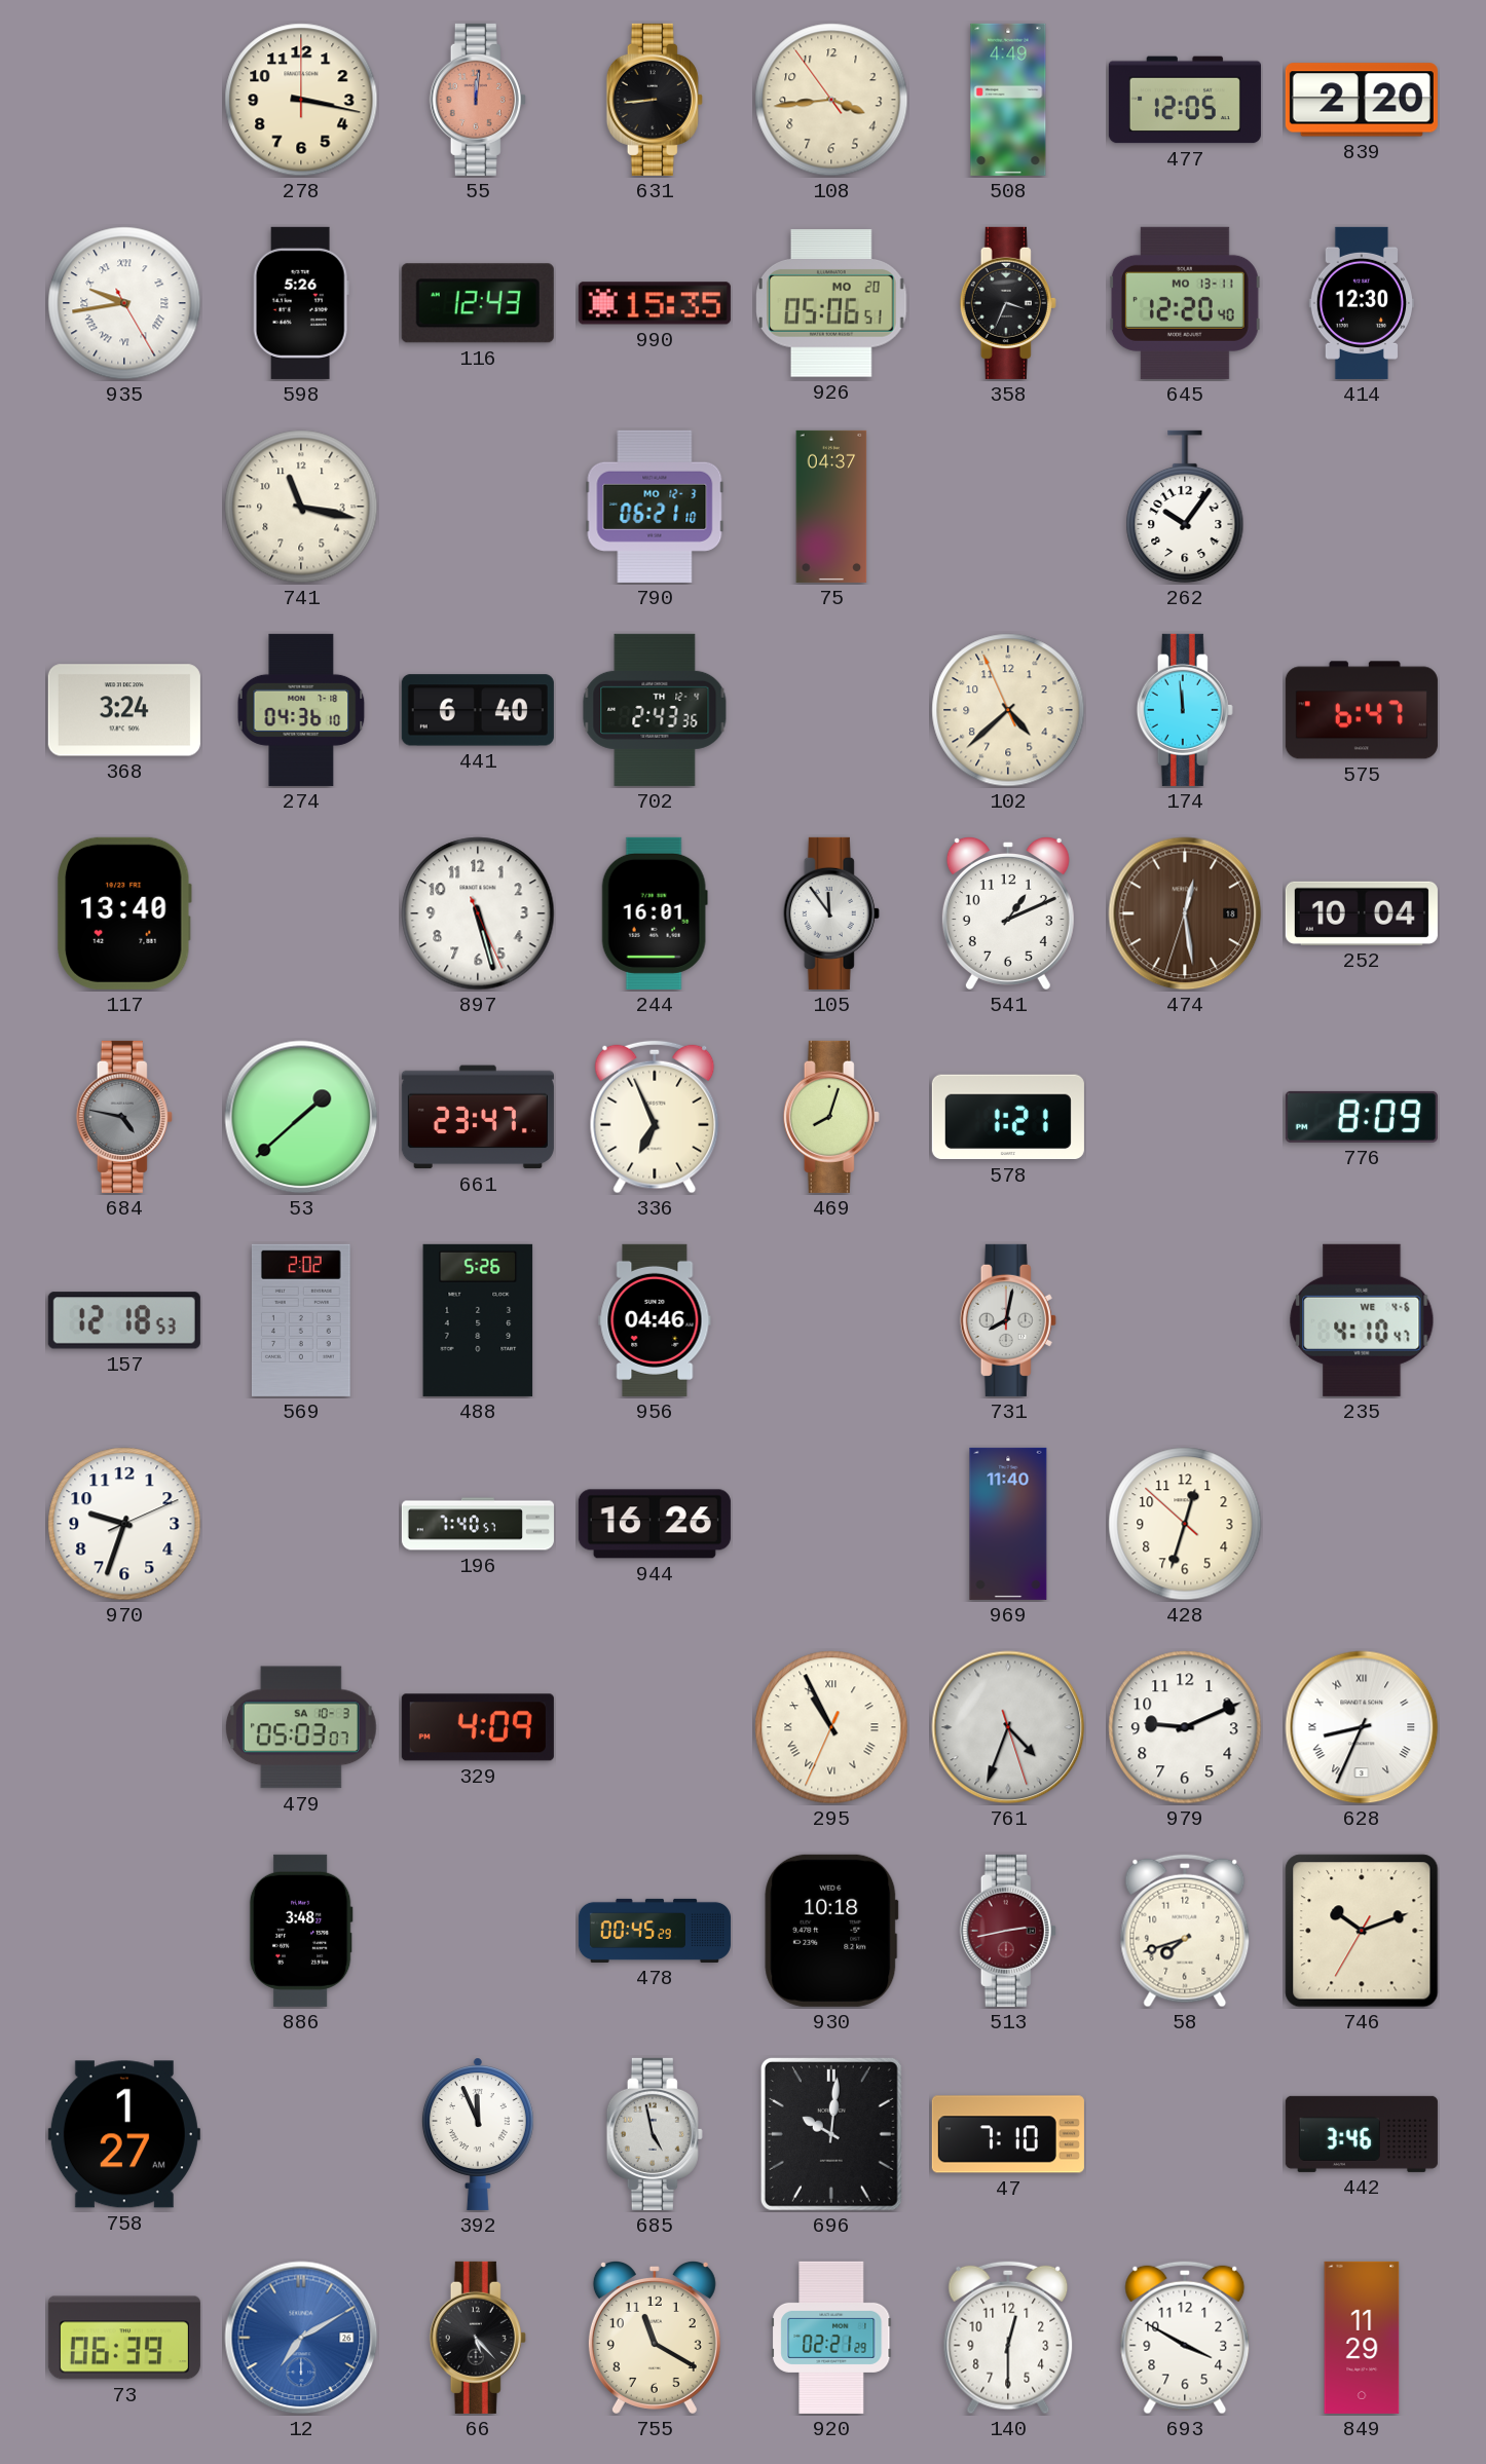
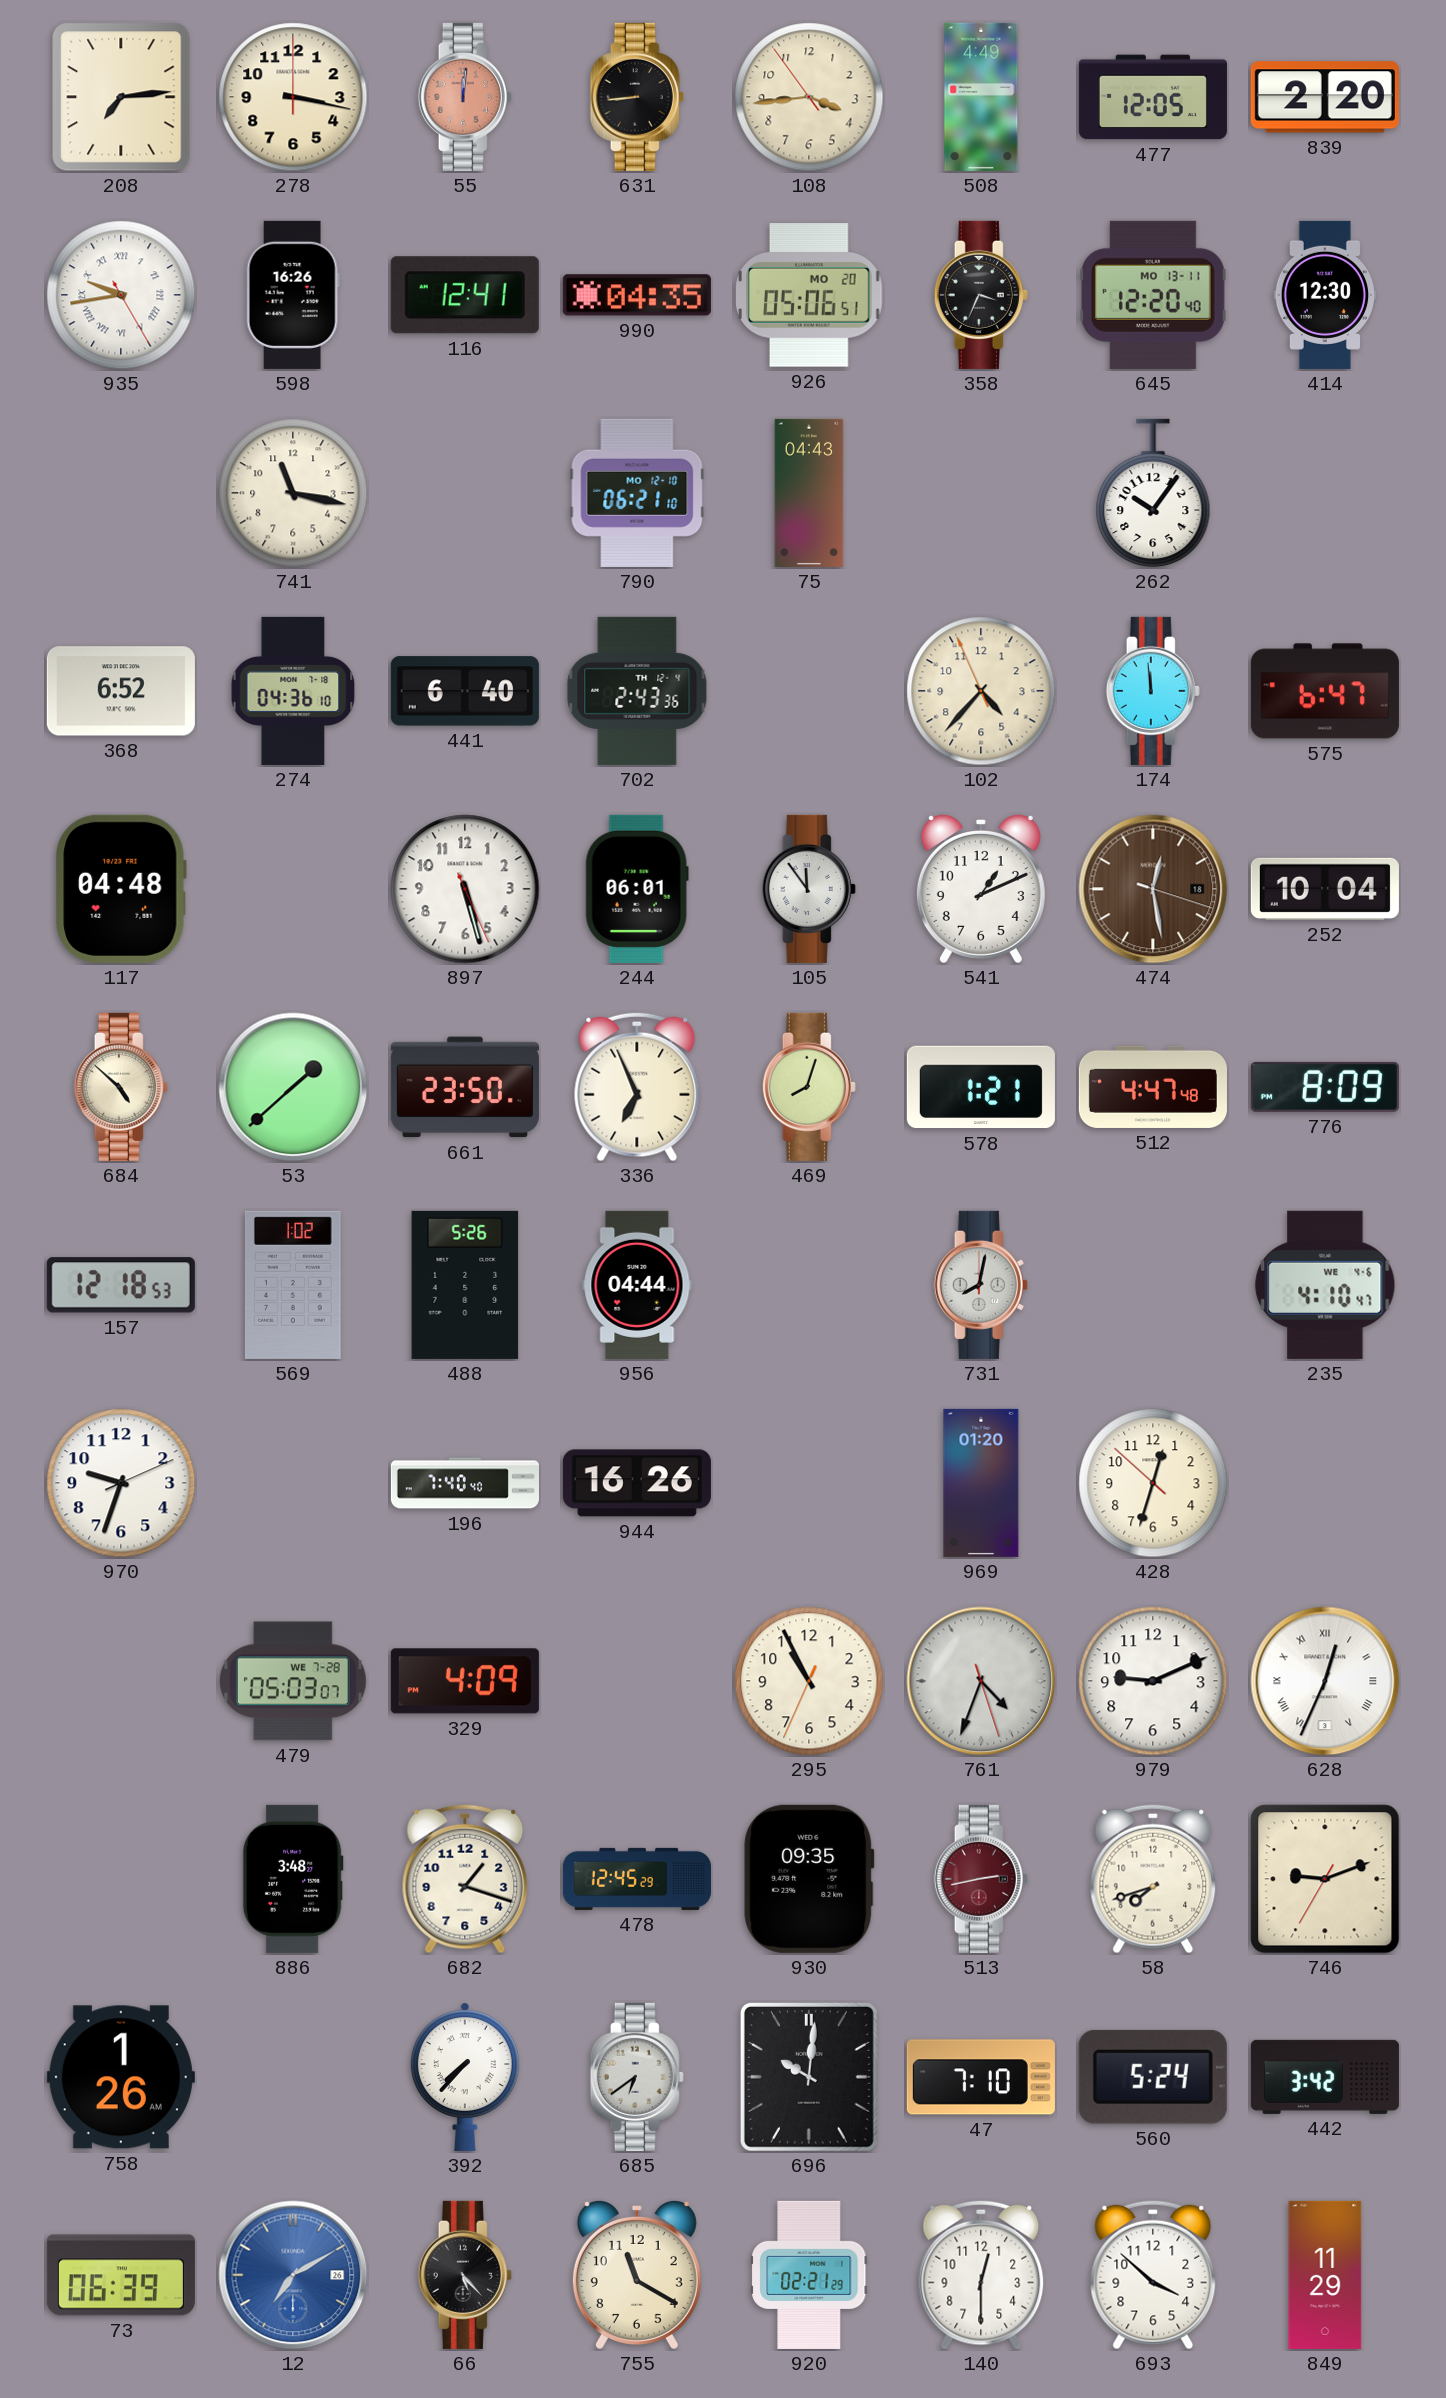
208: none -> 7:14 (121, 97)
598: 5:26 -> 16:26 (293, 295)
116: 12:43 -> 12:41 (465, 295)
990: 15:35 -> 04:35 (637, 295)
790 date: MO 12-3 -> MO 12-10 (637, 493)
75: 04:37 -> 04:43 (809, 493)
368: 3:24 -> 6:52 (121, 691)
102: 4:37 -> 4:36 (981, 691)
117: 13:40 -> 04:48 (121, 889)
244: 16:01 -> 06:01 (637, 889)
474: 12:28:33 -> 12:28:18 (1153, 889)
684: 4:47 -> 4:52 (121, 1087)
684 dial: grey -> cream (121, 1087)
661: 23:47 -> 23:50 (465, 1087)
512: none -> 4:47 (1153, 1087)
569: 2:02 -> 1:02 (293, 1285)
956: 04:46 -> 04:44 (637, 1285)
196: 7:40:57 -> 7:40:40 (465, 1483)
969: 11:40 -> 01:20 (981, 1483)
479 date: SA 10-3 -> WE 7-28 (293, 1681)
295 numerals: Roman -> Arabic (809, 1681)
628: 8:34 -> 12:34 (1325, 1681)
682: none -> 1:18 (465, 1879)
478: 00:45 -> 12:45 (637, 1879)
930: 10:18 -> 09:35 (809, 1879)
746: 10:11 -> 9:11 (1325, 1879)
758: 1:27 -> 1:26 (121, 2077)
392: 11:56 -> 7:37 (465, 2077)
685: 4:58 -> 6:39 (637, 2077)
560: none -> 5:24 (1153, 2077)
442: 3:46 -> 3:42 (1325, 2077)
693: 3:50 -> 3:52 (1153, 2275)
